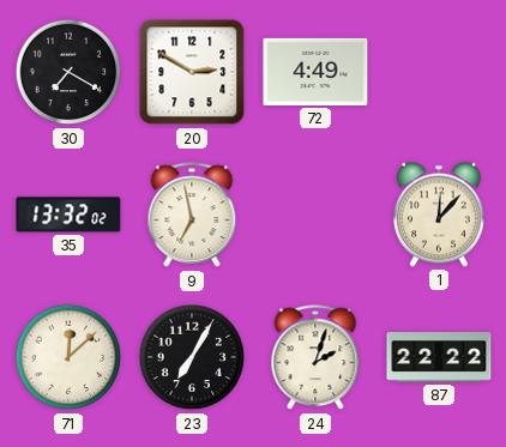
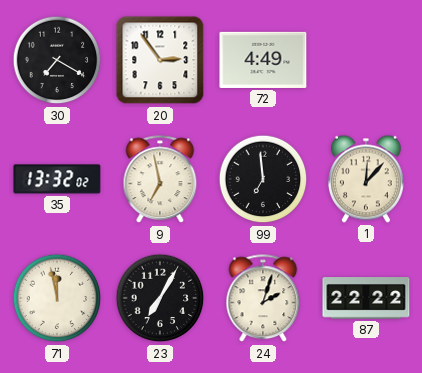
20: 2:50 -> 2:54 (160, 60)
99: none -> 6:59 (263, 179)
71: 12:08 -> 11:58 (57, 298)
